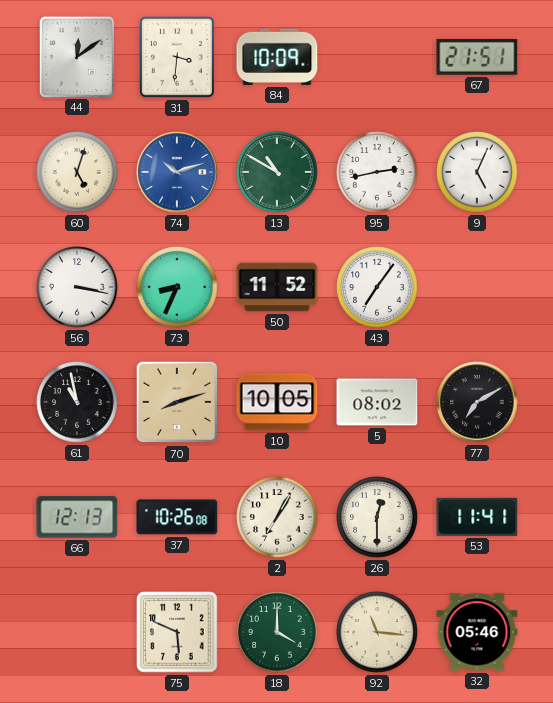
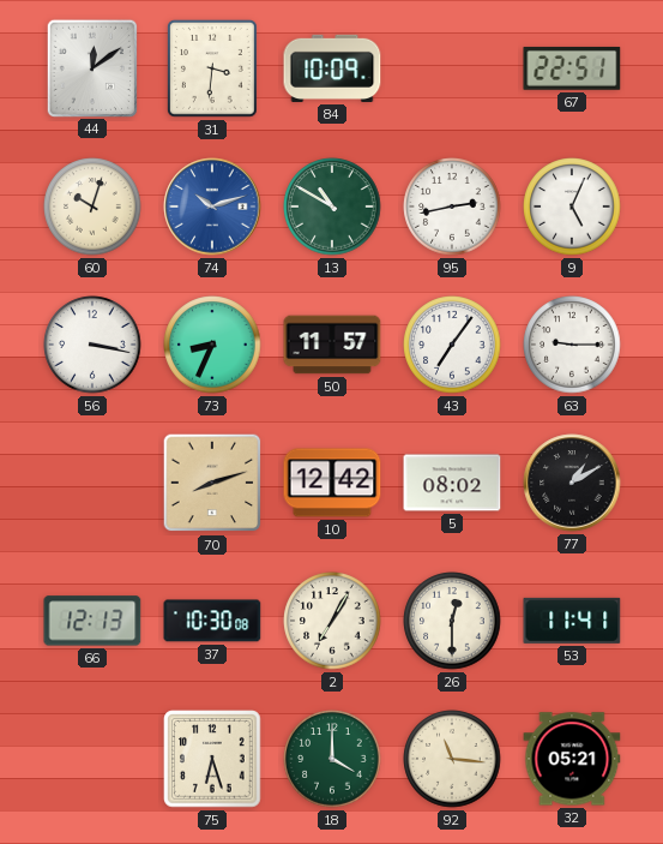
67: 21:51 -> 22:51 (572, 68)
60: 5:03 -> 10:03 (92, 206)
50: 11:52 -> 11:57 (332, 345)
63: none -> 9:15 (572, 345)
61: 10:58 -> none (77, 402)
10: 10:05 -> 12:42 (332, 483)
77: 7:10 -> 1:10 (572, 483)
37: 10:26 -> 10:30 (212, 621)
75: 5:49 -> 6:27 (212, 759)
32: 05:46 -> 05:21 (572, 759)
